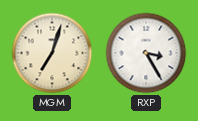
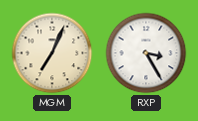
MGM: 7:03 -> 7:04 (52, 53)
